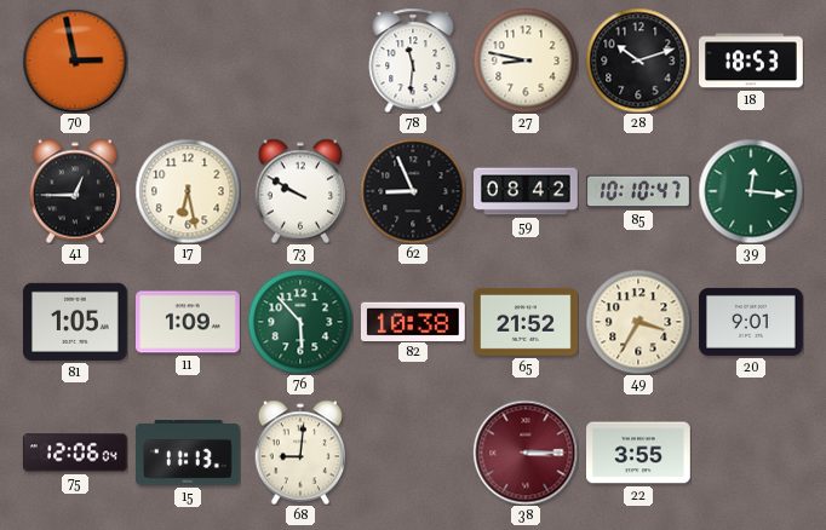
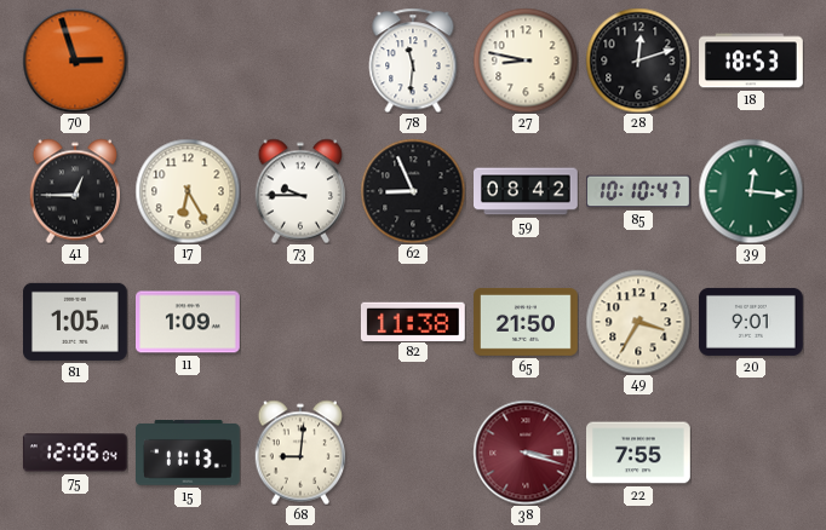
70: 2:58 -> 2:57 (75, 61)
28: 10:12 -> 12:12 (638, 61)
17: 6:28 -> 6:25 (188, 191)
73: 9:50 -> 9:45 (299, 191)
76: 5:53 -> none (300, 322)
82: 10:38 -> 11:38 (413, 321)
65: 21:52 -> 21:50 (527, 323)
38: 3:15 -> 3:18 (526, 453)
22: 3:55 -> 7:55 (639, 453)
